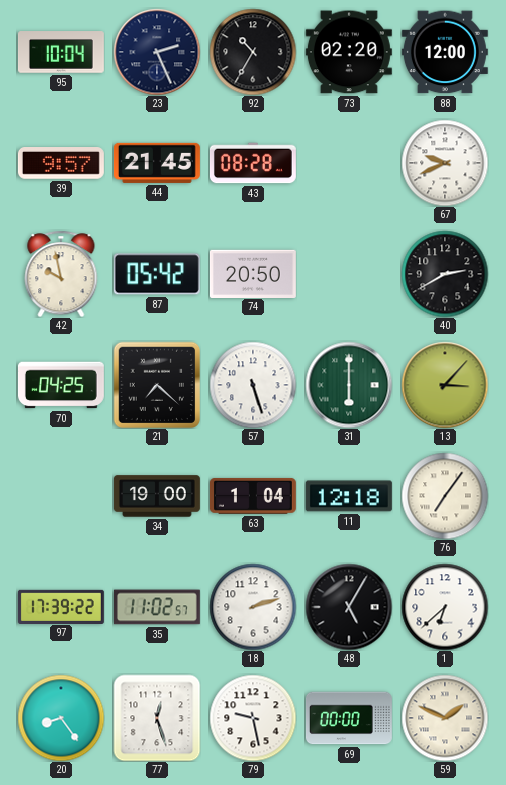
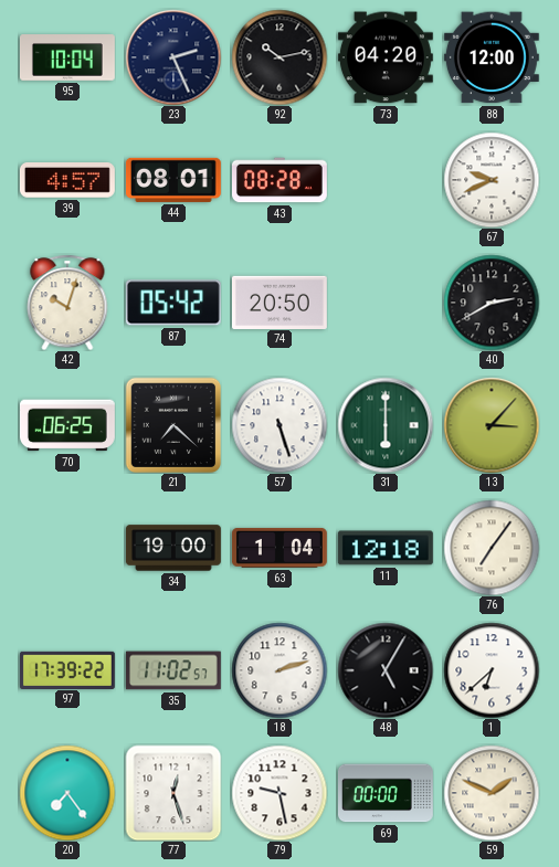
92: 10:35 -> 10:13 (279, 57)
73: 02:20 -> 04:20 (386, 57)
39: 9:57 -> 4:57 (67, 181)
44: 21:45 -> 08:01 (173, 180)
42: 9:58 -> 10:03 (67, 303)
70: 04:25 -> 06:25 (67, 425)
20: 8:24 -> 7:24 (67, 793)
